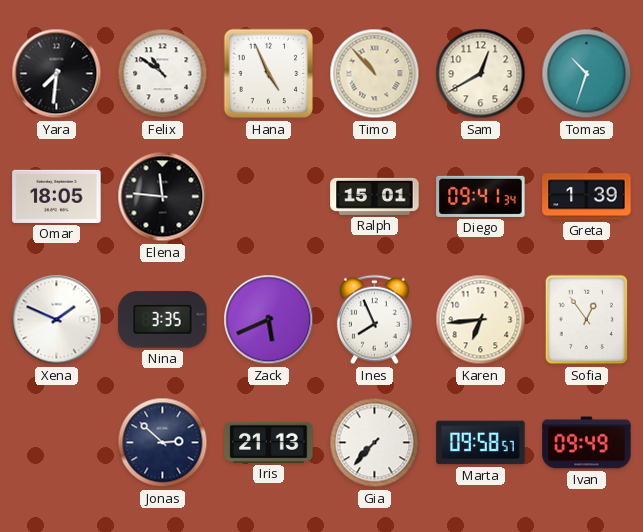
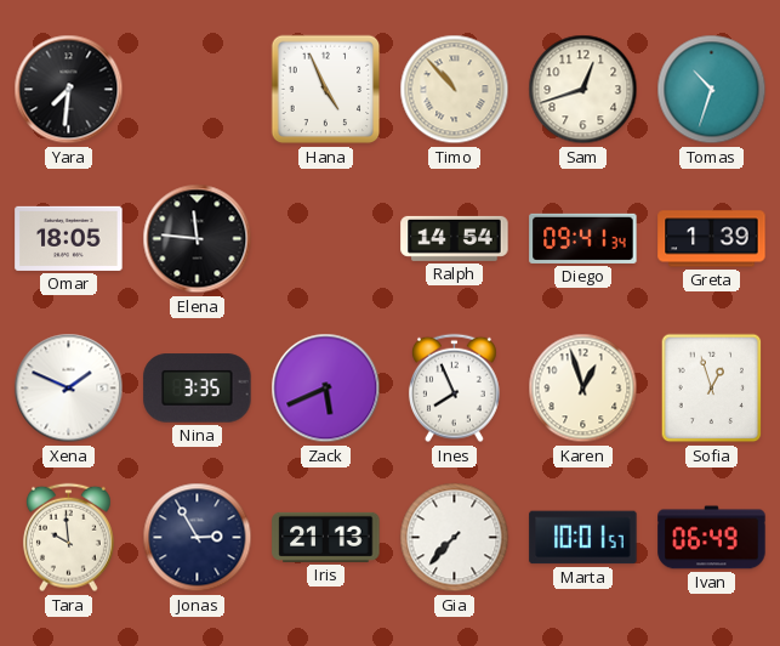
Felix: 10:51 -> none (163, 74)
Sam: 12:40 -> 12:42 (583, 90)
Ralph: 15:01 -> 14:54 (455, 238)
Karen: 6:44 -> 12:57 (583, 389)
Sofia: 12:54 -> 12:57 (712, 389)
Tara: none -> 9:59 (68, 538)
Jonas: 2:52 -> 2:55 (198, 538)
Marta: 09:58 -> 10:01 (583, 538)
Ivan: 09:49 -> 06:49 (712, 538)
